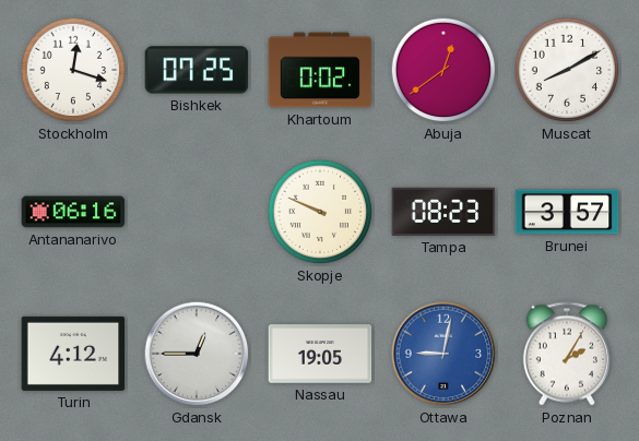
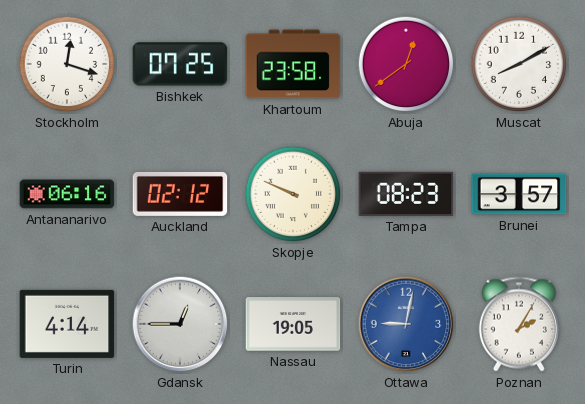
Khartoum: 0:02 -> 23:58 (293, 64)
Auckland: none -> 02:12 (180, 194)
Turin: 4:12 -> 4:14 (67, 324)
